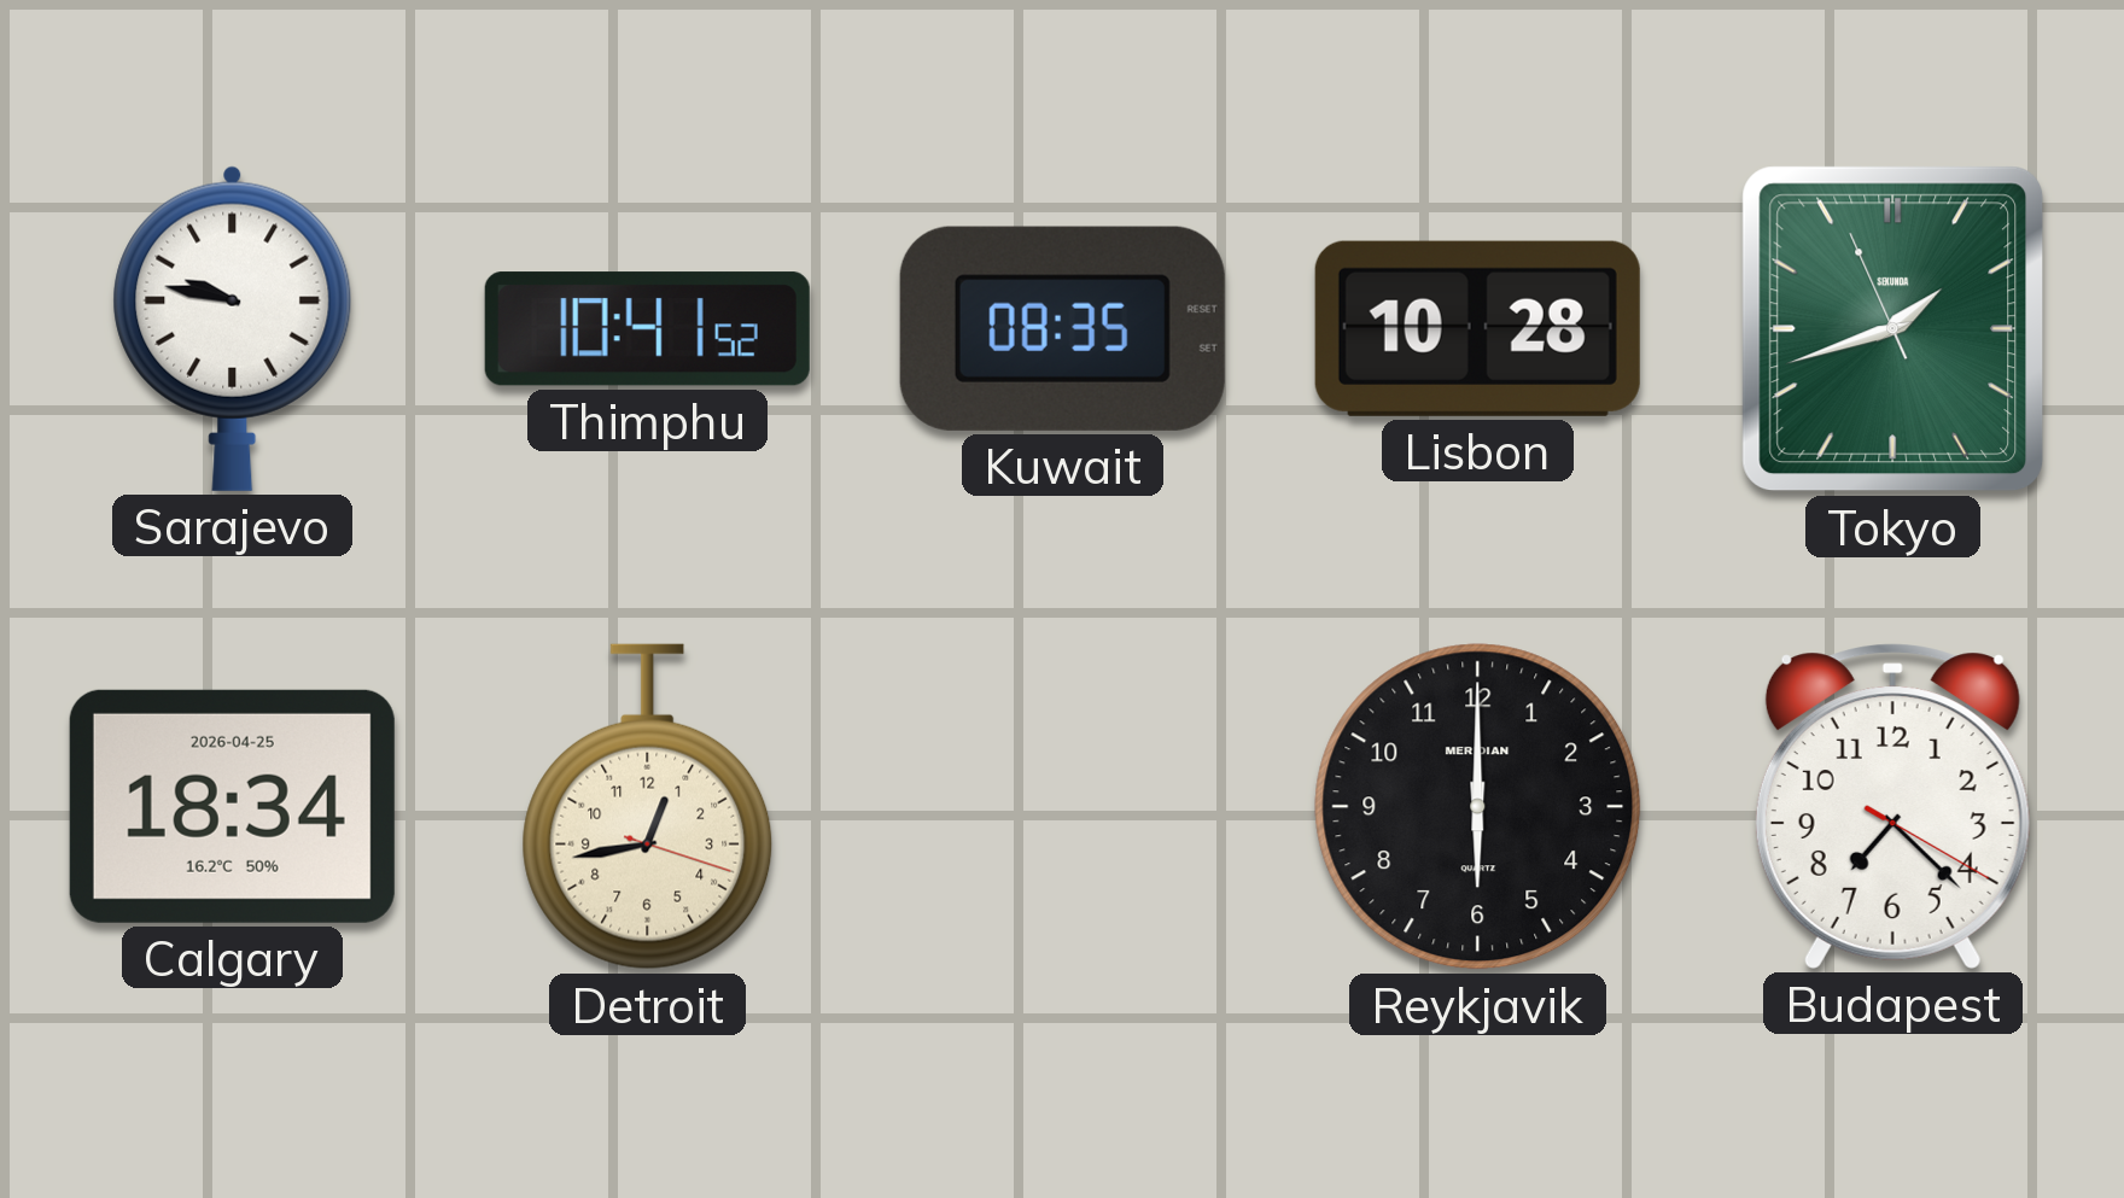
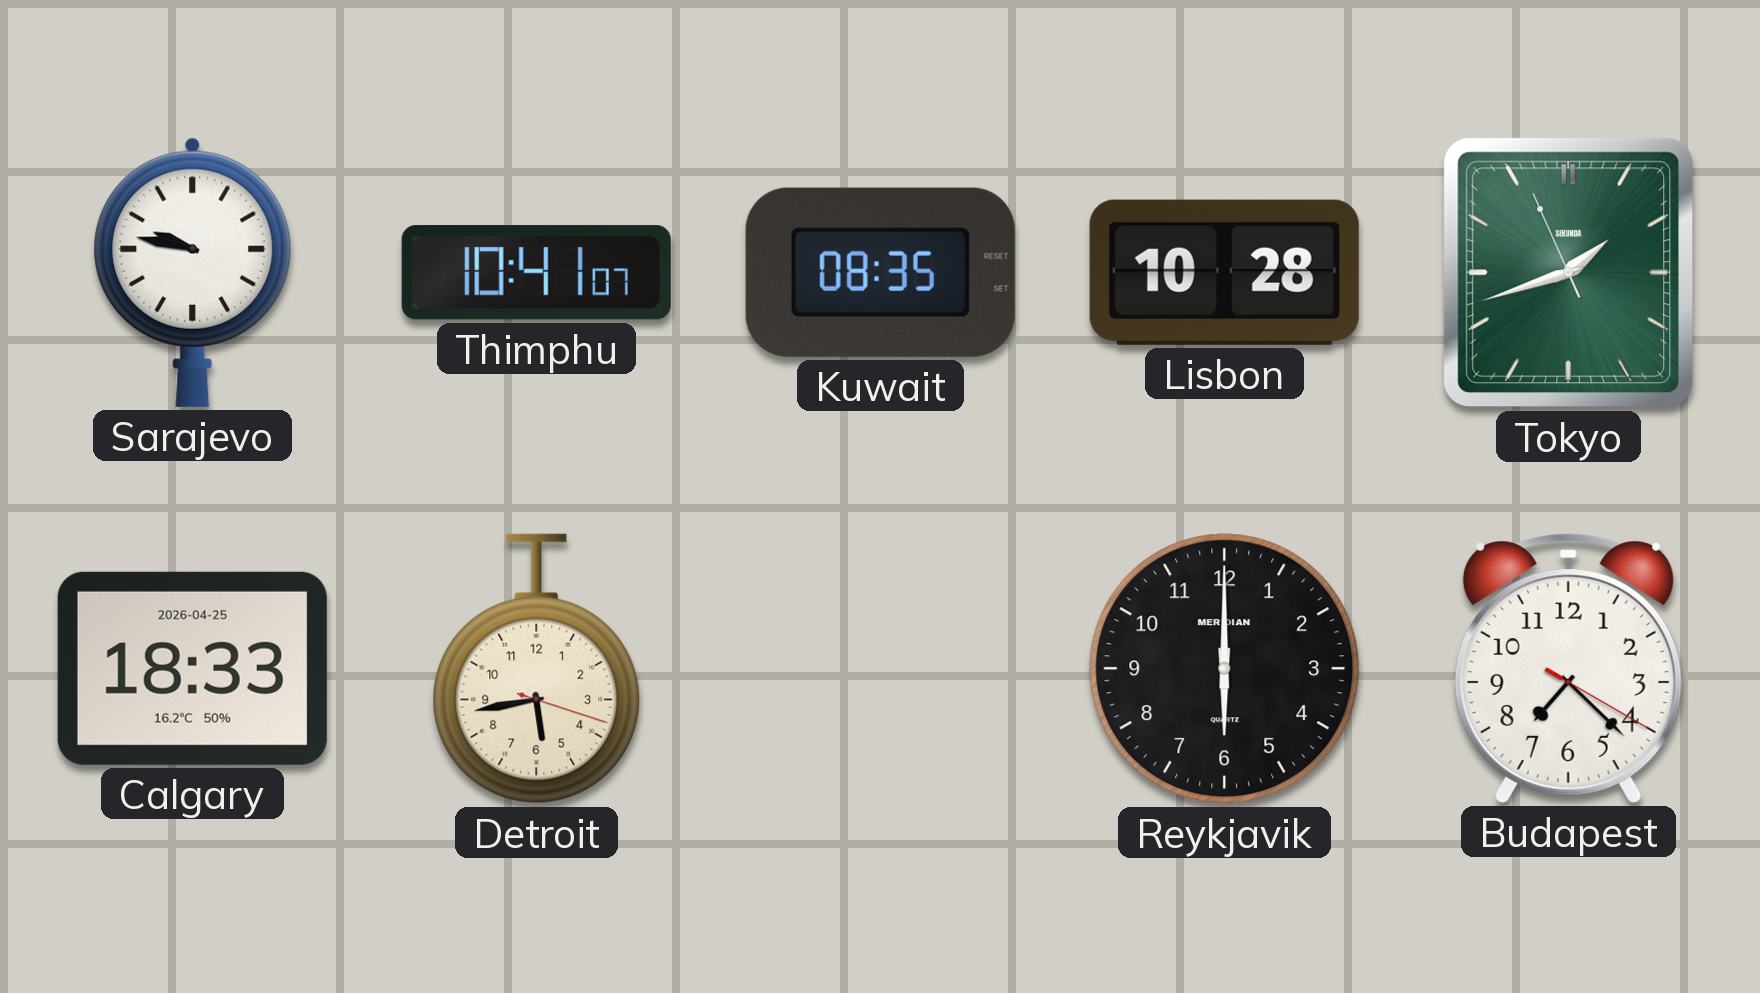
Thimphu: 10:41:52 -> 10:41:07 (536, 273)
Calgary: 18:34 -> 18:33 (192, 668)
Detroit: 12:43 -> 5:43 (537, 669)
